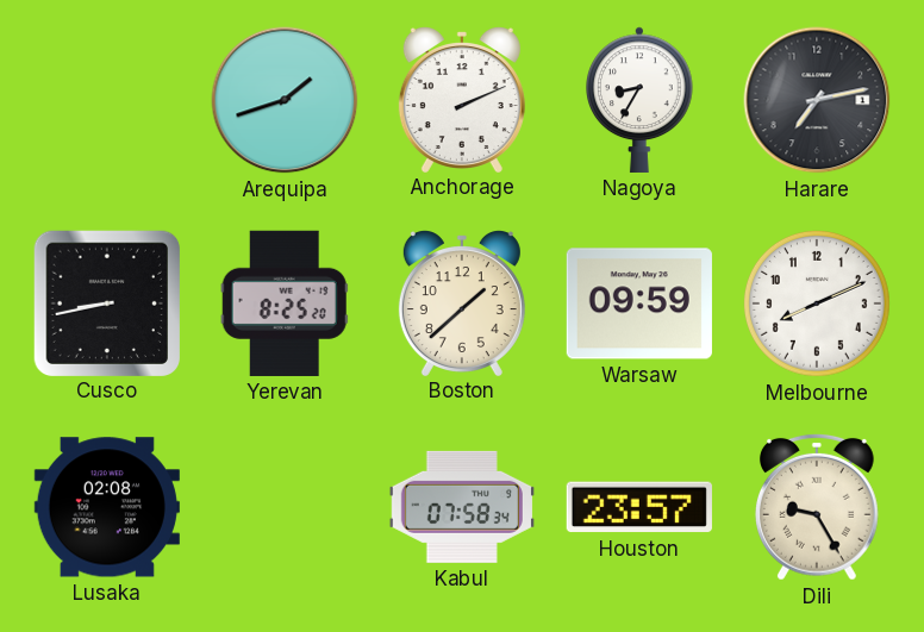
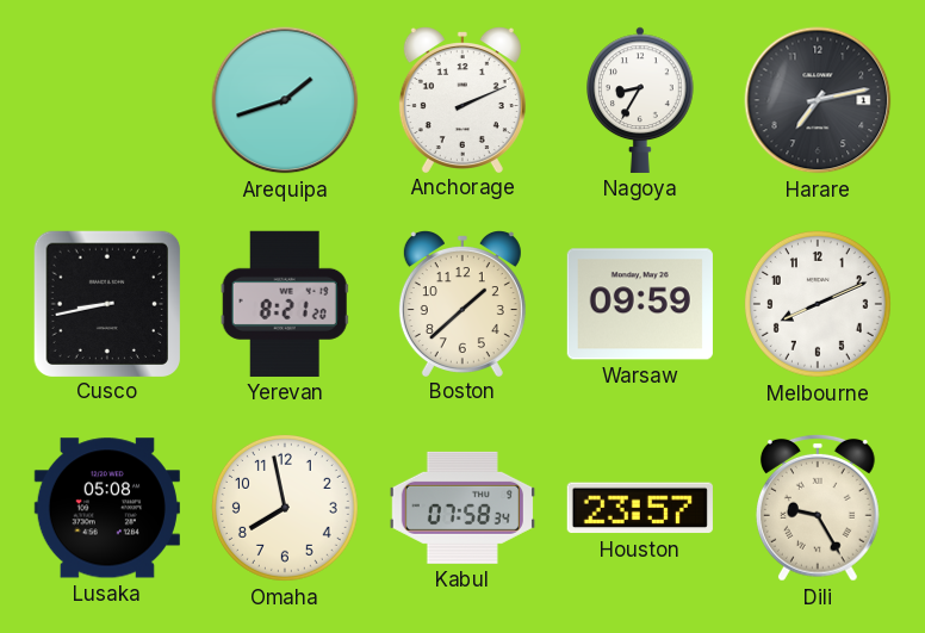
Yerevan: 8:25 -> 8:21 (285, 304)
Lusaka: 02:08 -> 05:08 (107, 508)
Omaha: none -> 7:58 (285, 508)
